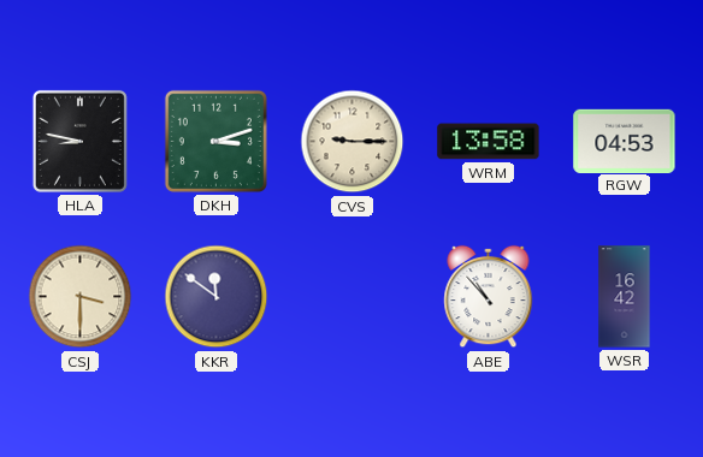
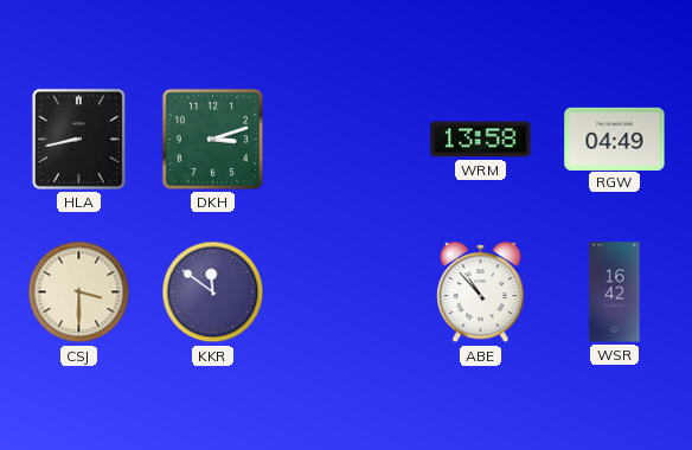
HLA: 8:47 -> 8:43 (78, 139)
CVS: 9:15 -> none (353, 142)
RGW: 04:53 -> 04:49 (615, 139)
